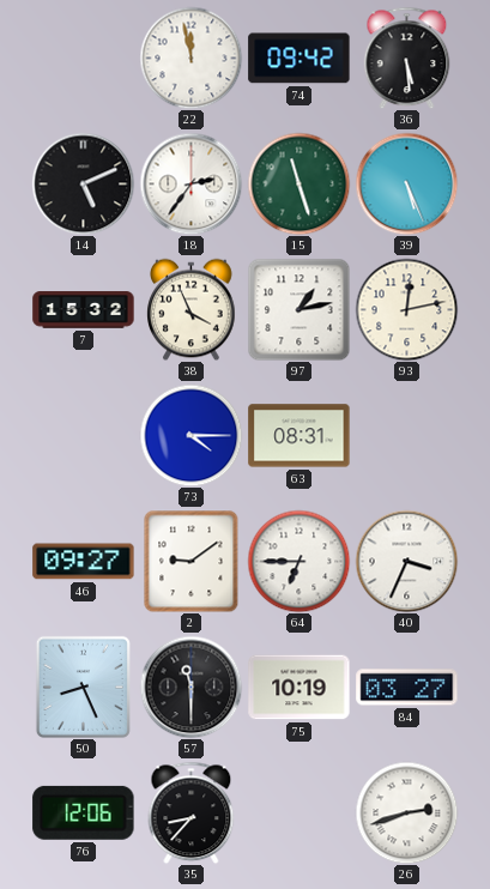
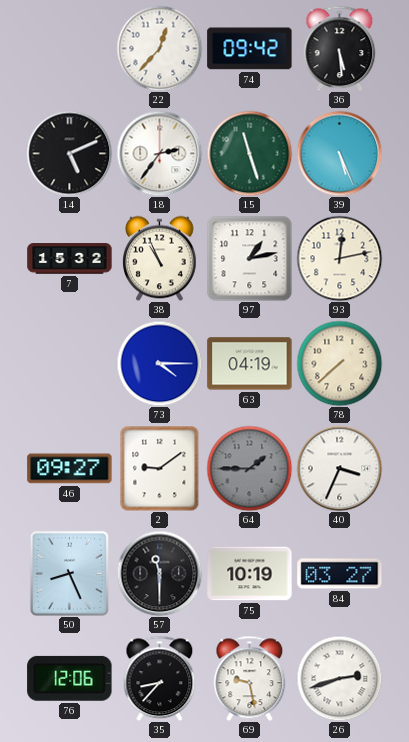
22: 11:58 -> 12:37 (159, 48)
38: 3:56 -> 10:56 (160, 258)
63: 08:31 -> 04:19 (250, 364)
78: none -> 7:38 (339, 363)
64: 6:45 -> 1:45 (249, 468)
64 dial: white -> grey (249, 468)
69: none -> 9:28 (250, 678)
